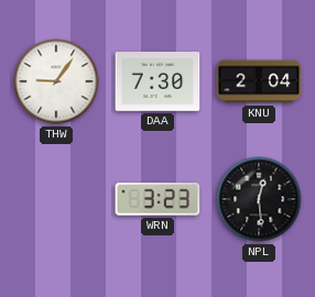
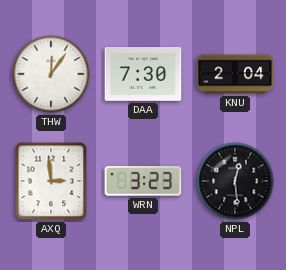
THW: 9:06 -> 12:06 (51, 74)
AXQ: none -> 2:59 (51, 181)
